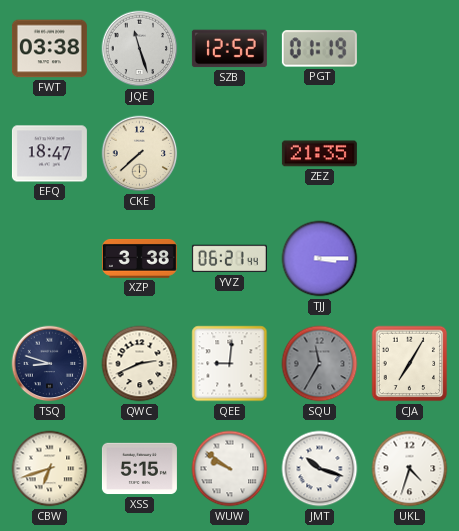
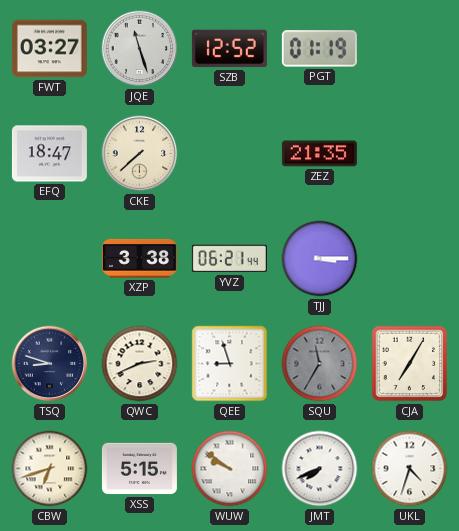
FWT: 03:38 -> 03:27 (49, 49)
QEE: 9:01 -> 8:57 (230, 364)
JMT: 10:18 -> 7:41 (320, 469)
